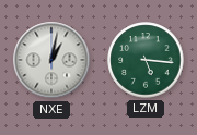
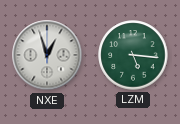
NXE: 1:02 -> 12:57 (47, 55)
